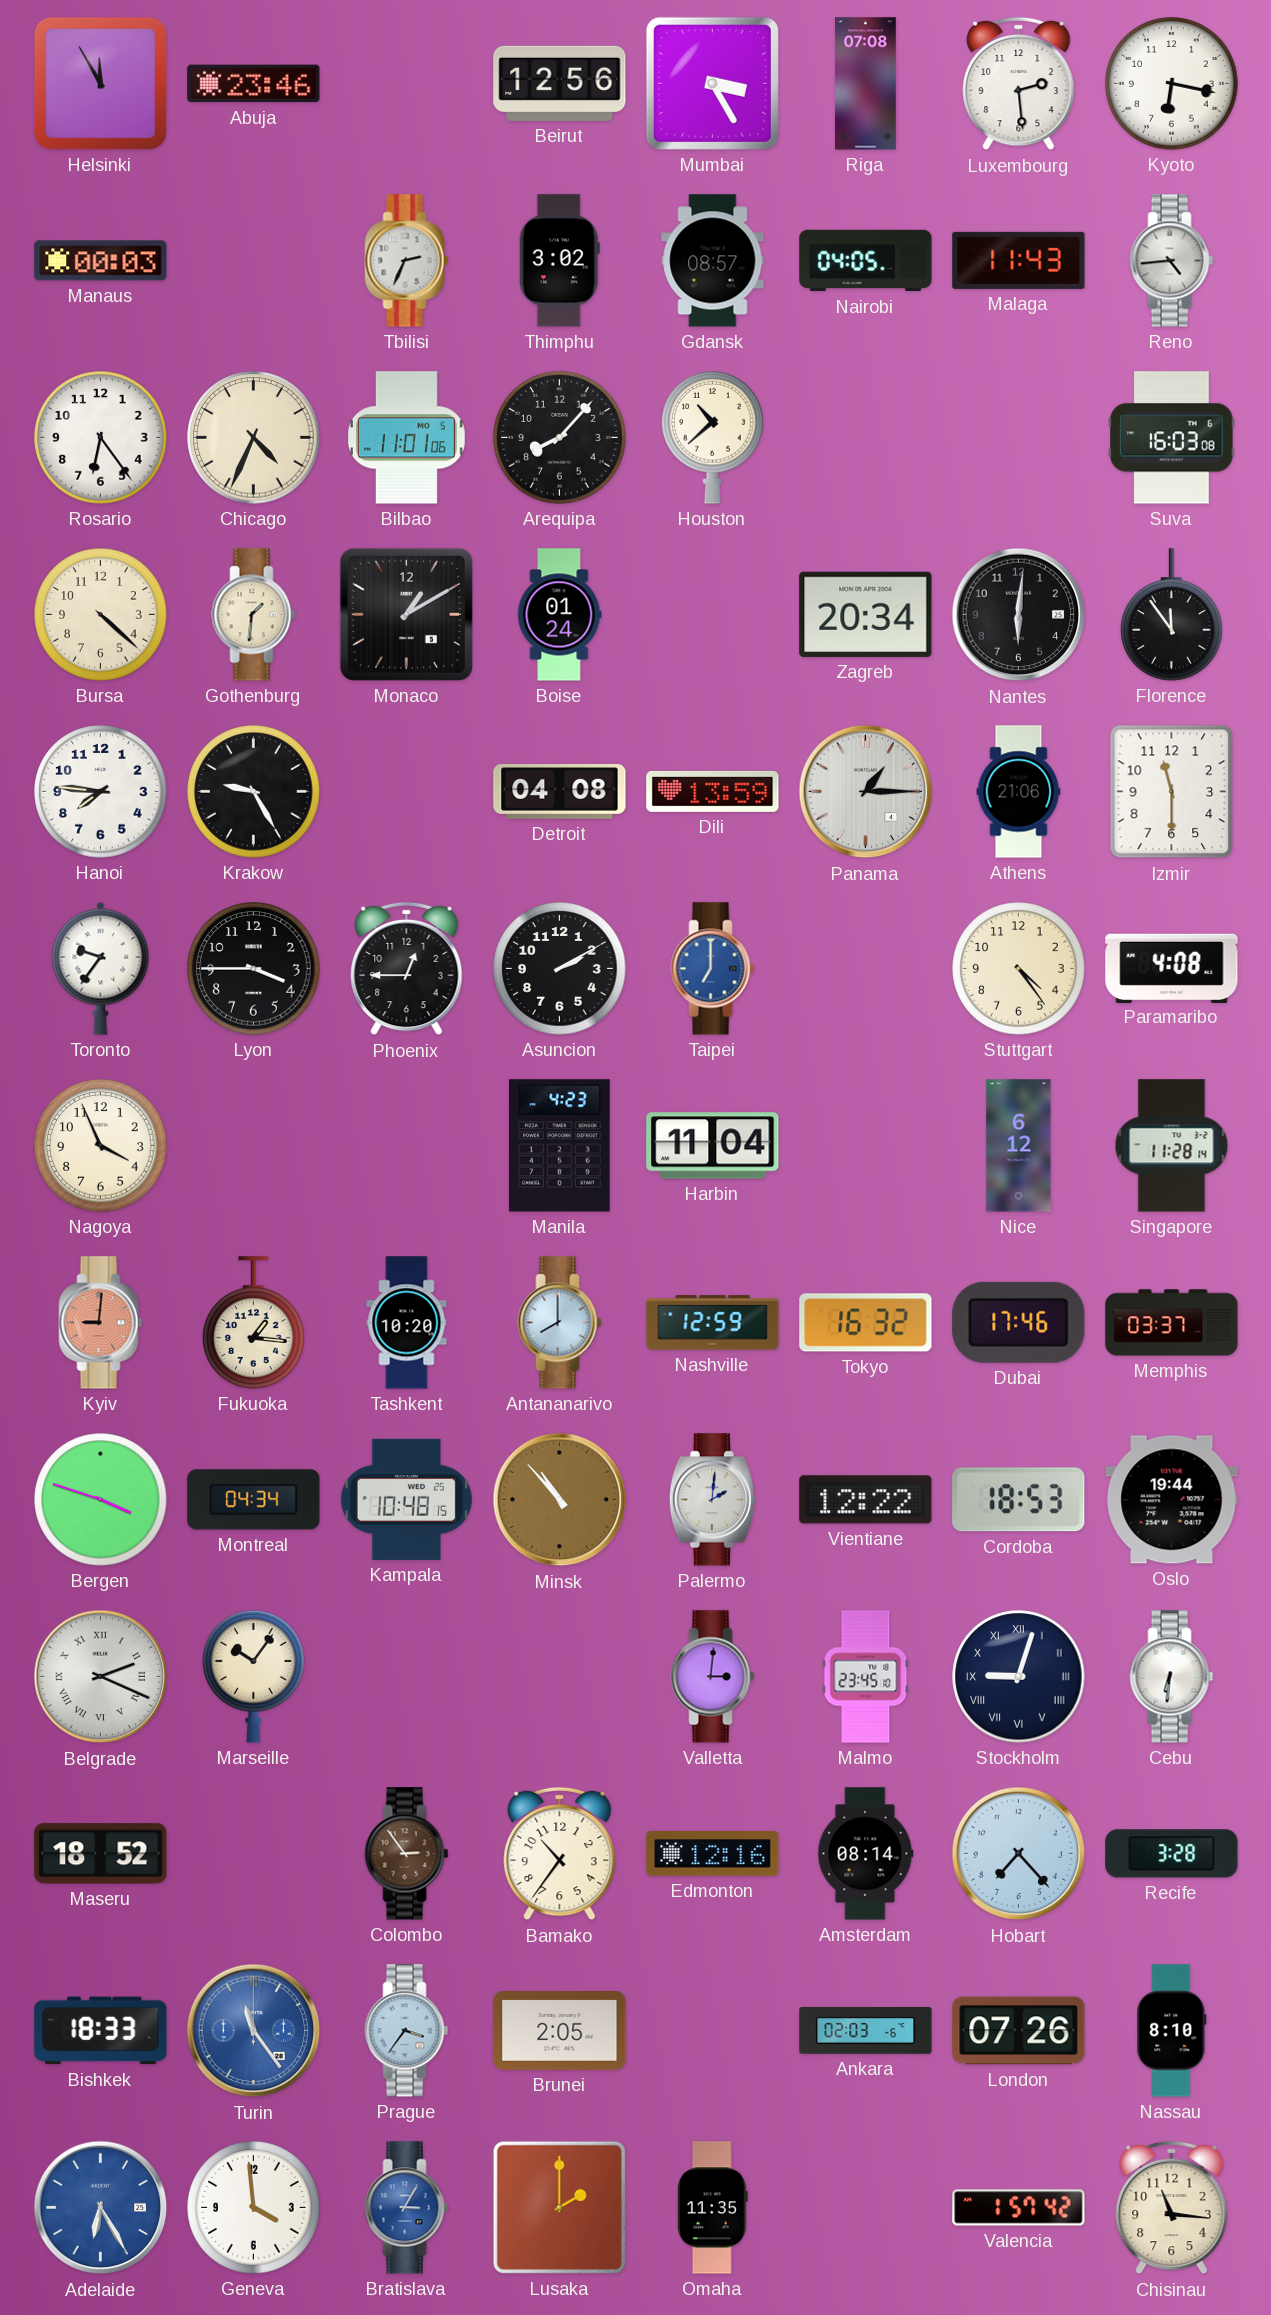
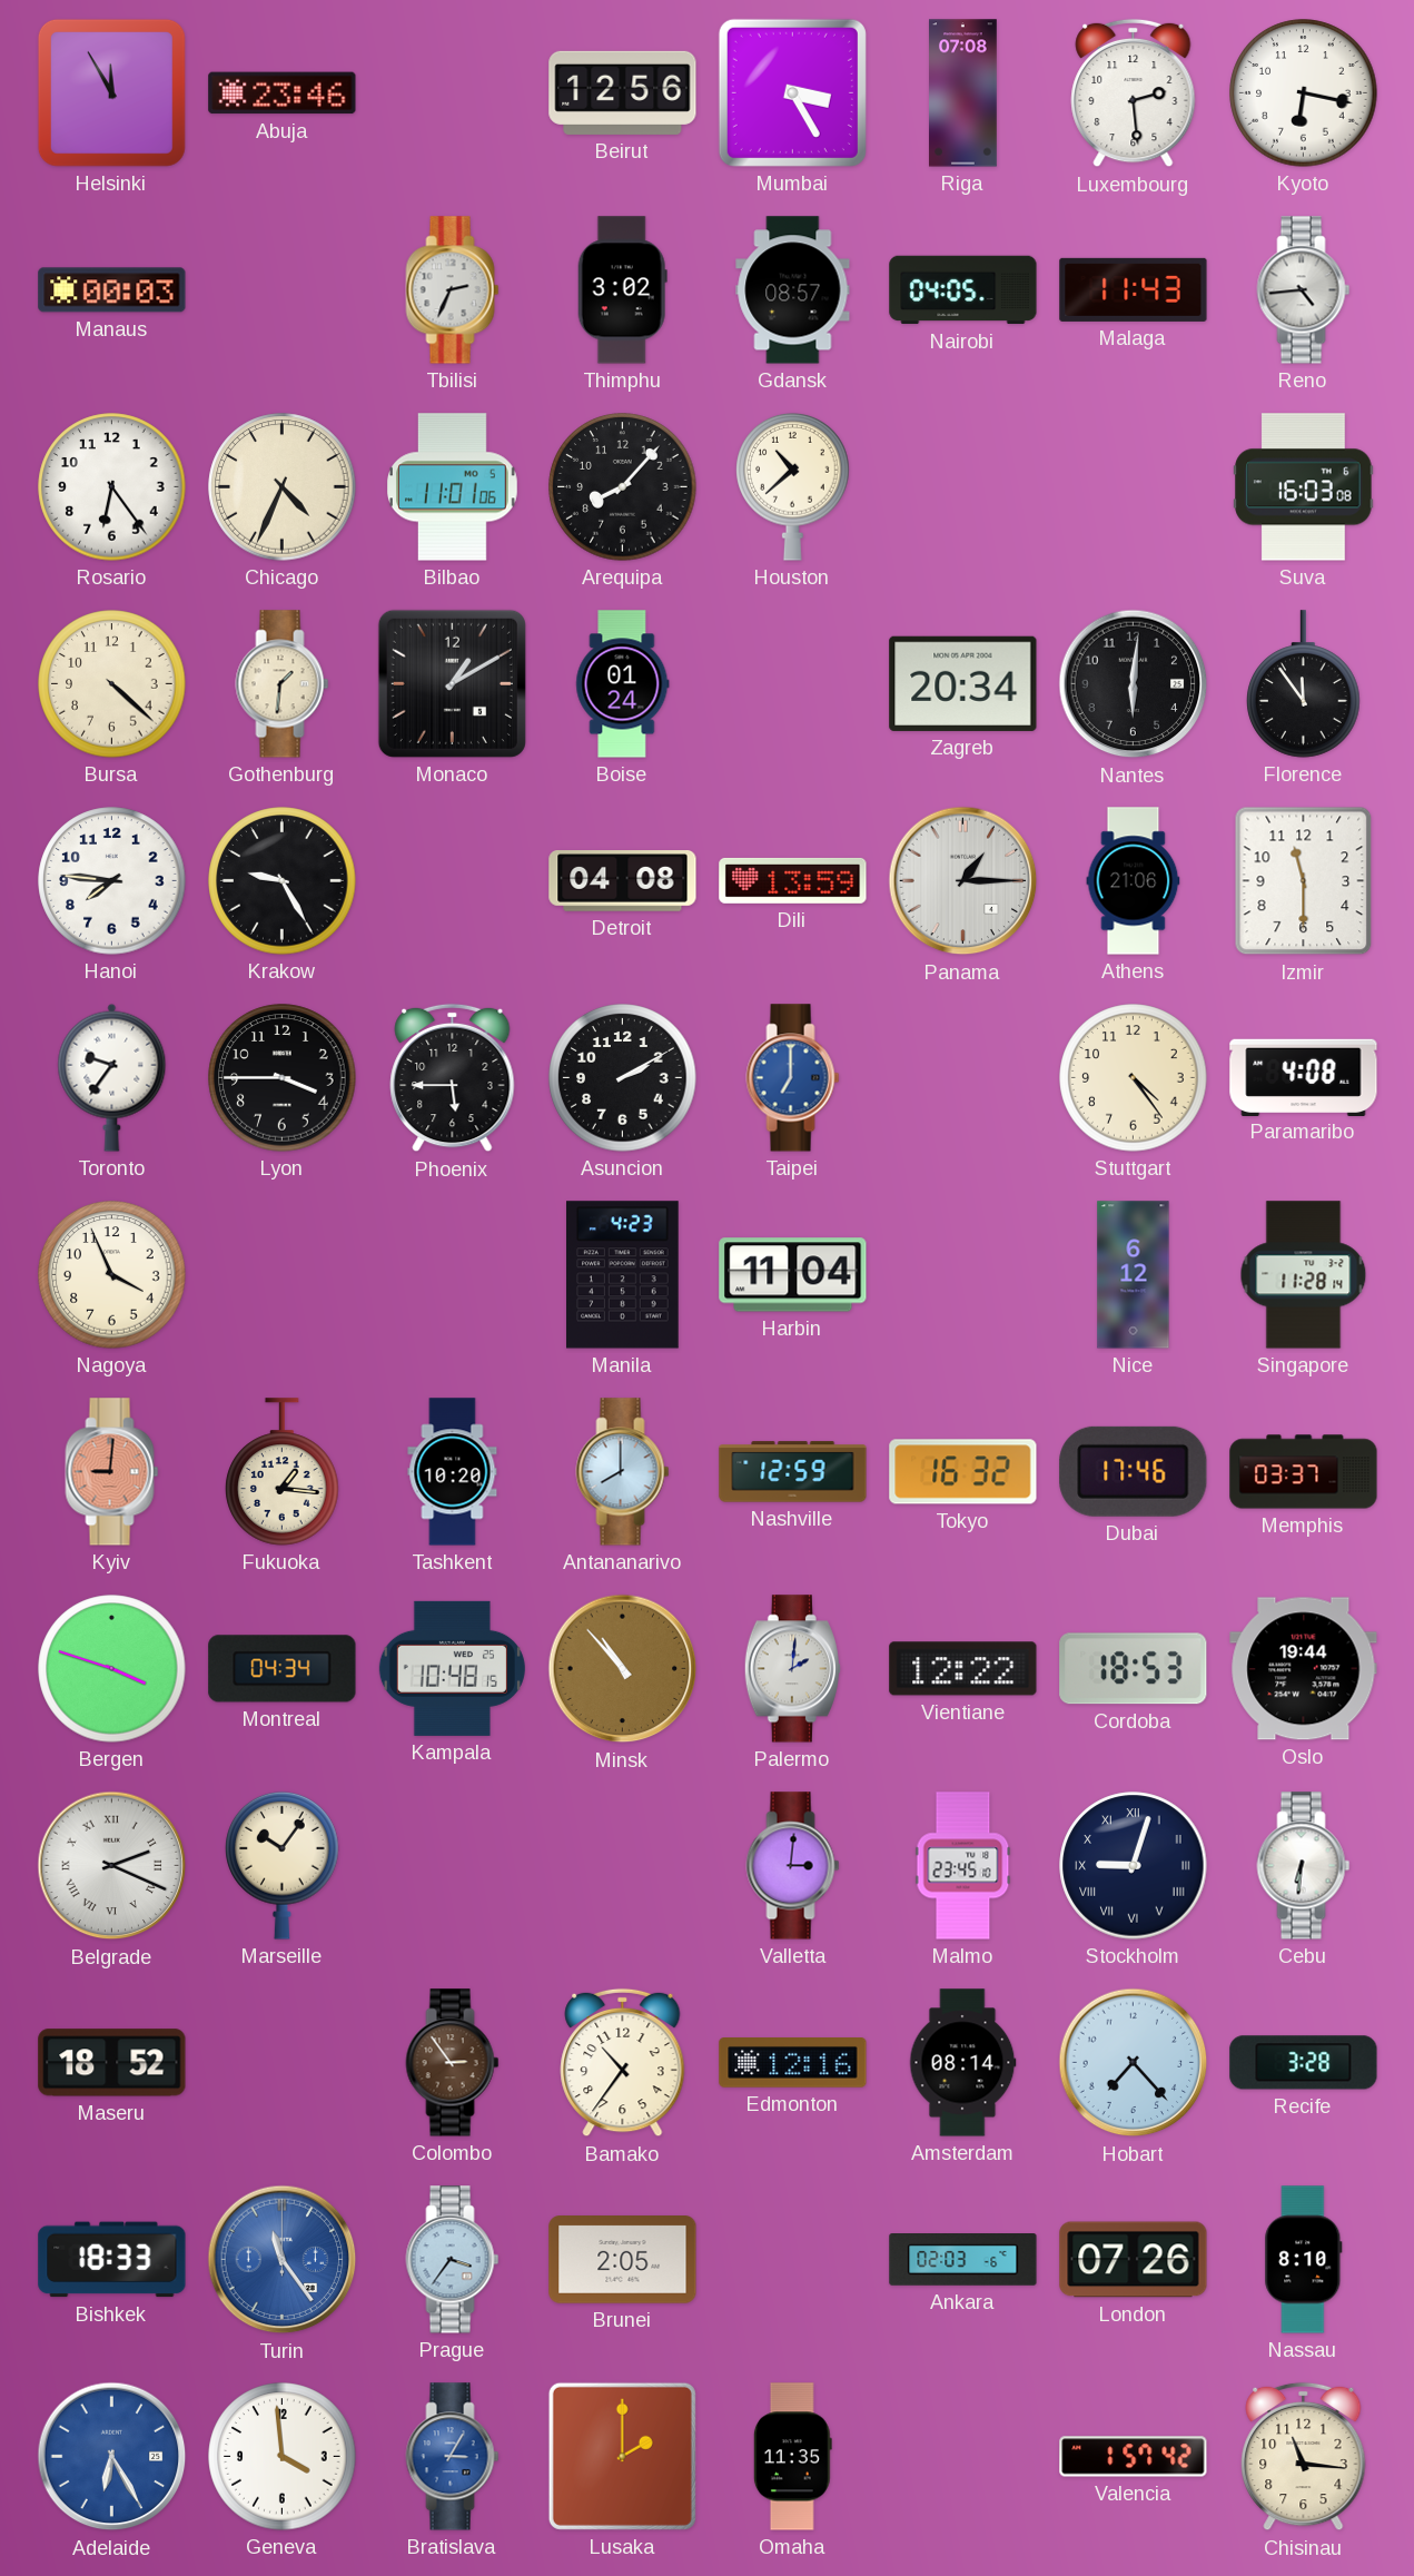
Phoenix: 12:45 -> 5:45 (453, 1078)
